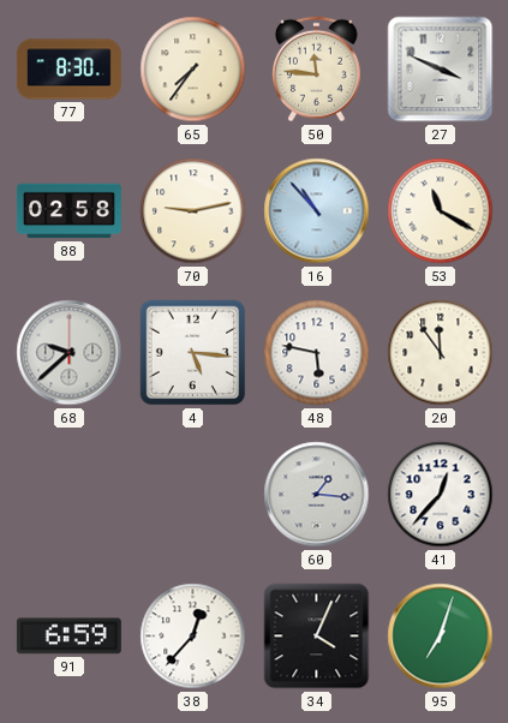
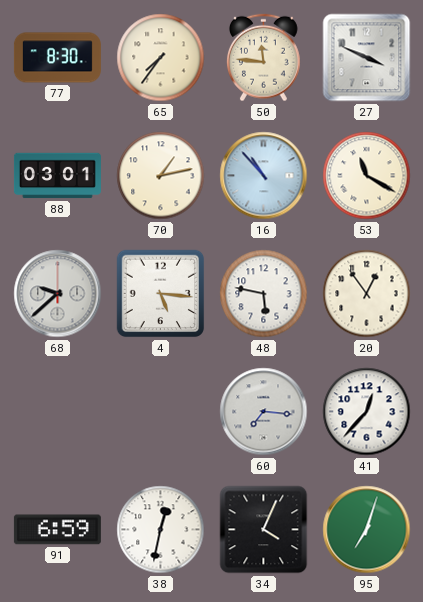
88: 02:58 -> 03:01 (57, 176)
70: 9:13 -> 1:13 (161, 176)
20: 11:54 -> 12:54 (367, 294)
60: 1:16 -> 7:16 (264, 412)
38: 12:37 -> 12:32 (161, 530)
